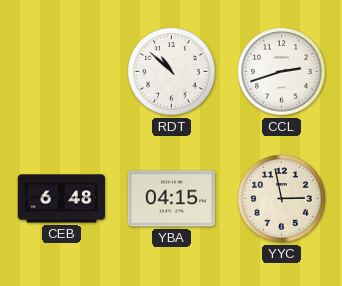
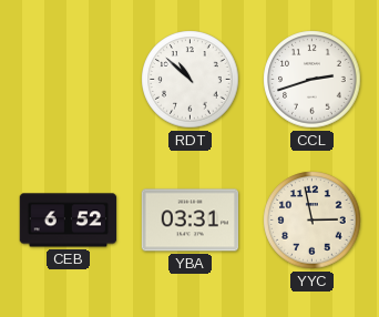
CEB: 6:48 -> 6:52 (69, 221)
YBA: 04:15 -> 03:31 (191, 221)
